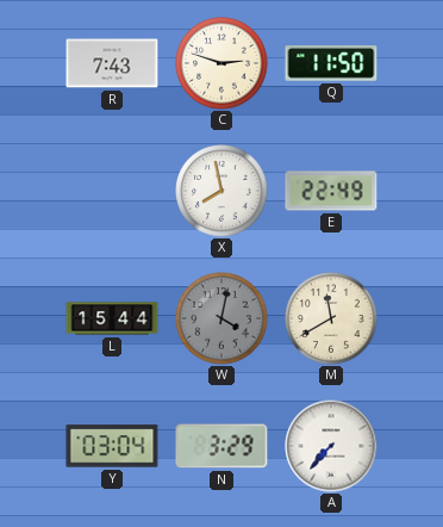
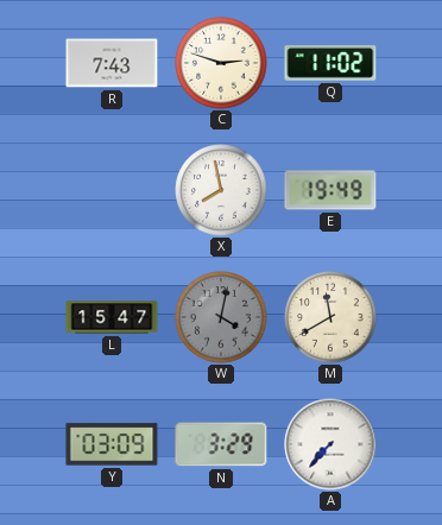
Q: 11:50 -> 11:02 (330, 64)
E: 22:49 -> 19:49 (330, 190)
L: 15:44 -> 15:47 (112, 317)
Y: 03:04 -> 03:09 (112, 444)
